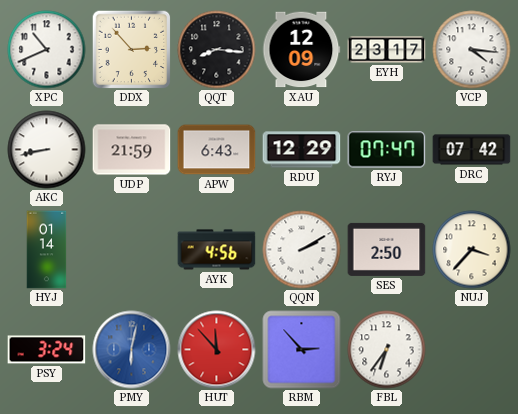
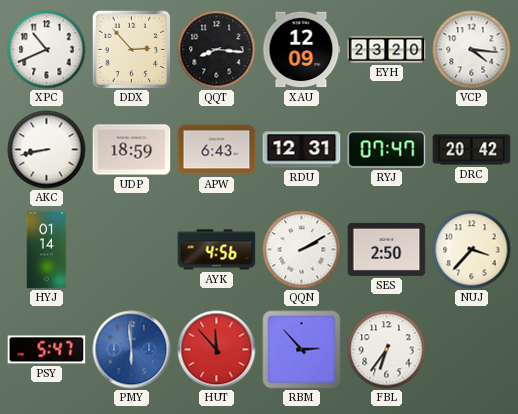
EYH: 23:17 -> 23:20 (387, 50)
UDP: 21:59 -> 18:59 (132, 150)
RDU: 12:29 -> 12:31 (302, 150)
DRC: 07:42 -> 20:42 (472, 150)
PSY: 3:24 -> 5:47 (47, 350)
PMY: 6:02 -> 5:59 (132, 350)
